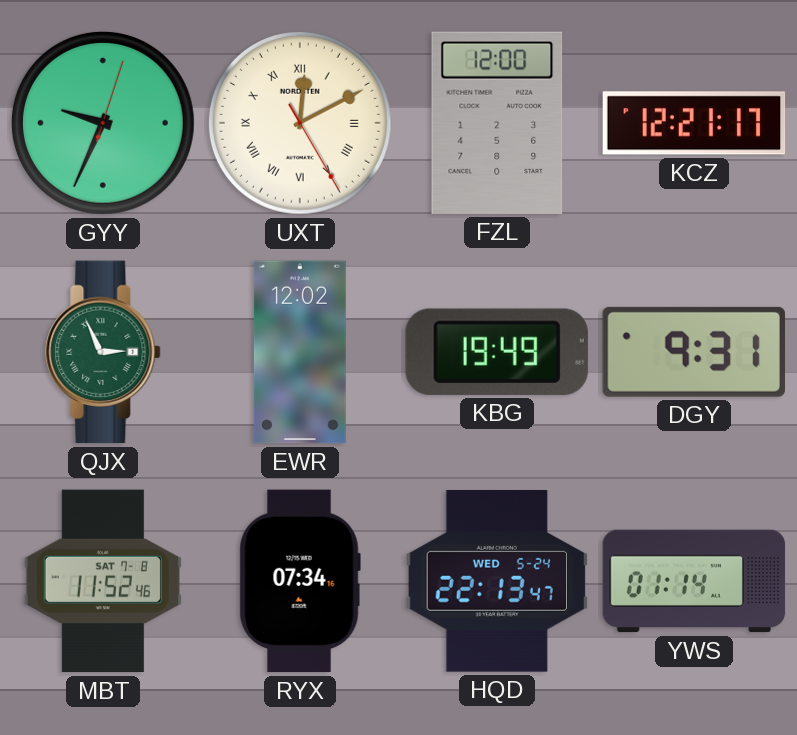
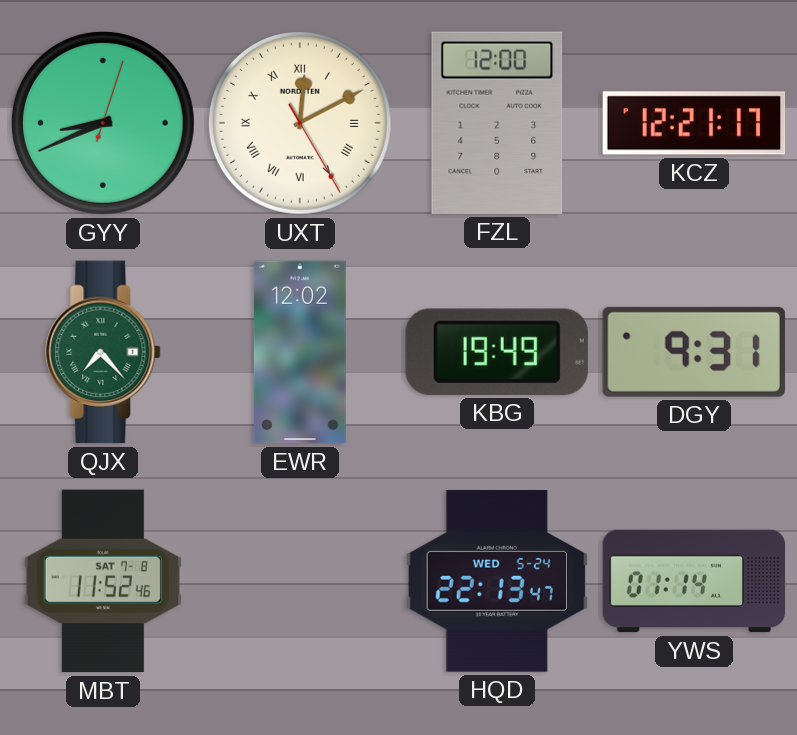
GYY: 9:34 -> 8:41 (103, 123)
QJX: 2:56 -> 7:23 (103, 352)
RYX: 07:34 -> none (300, 581)
